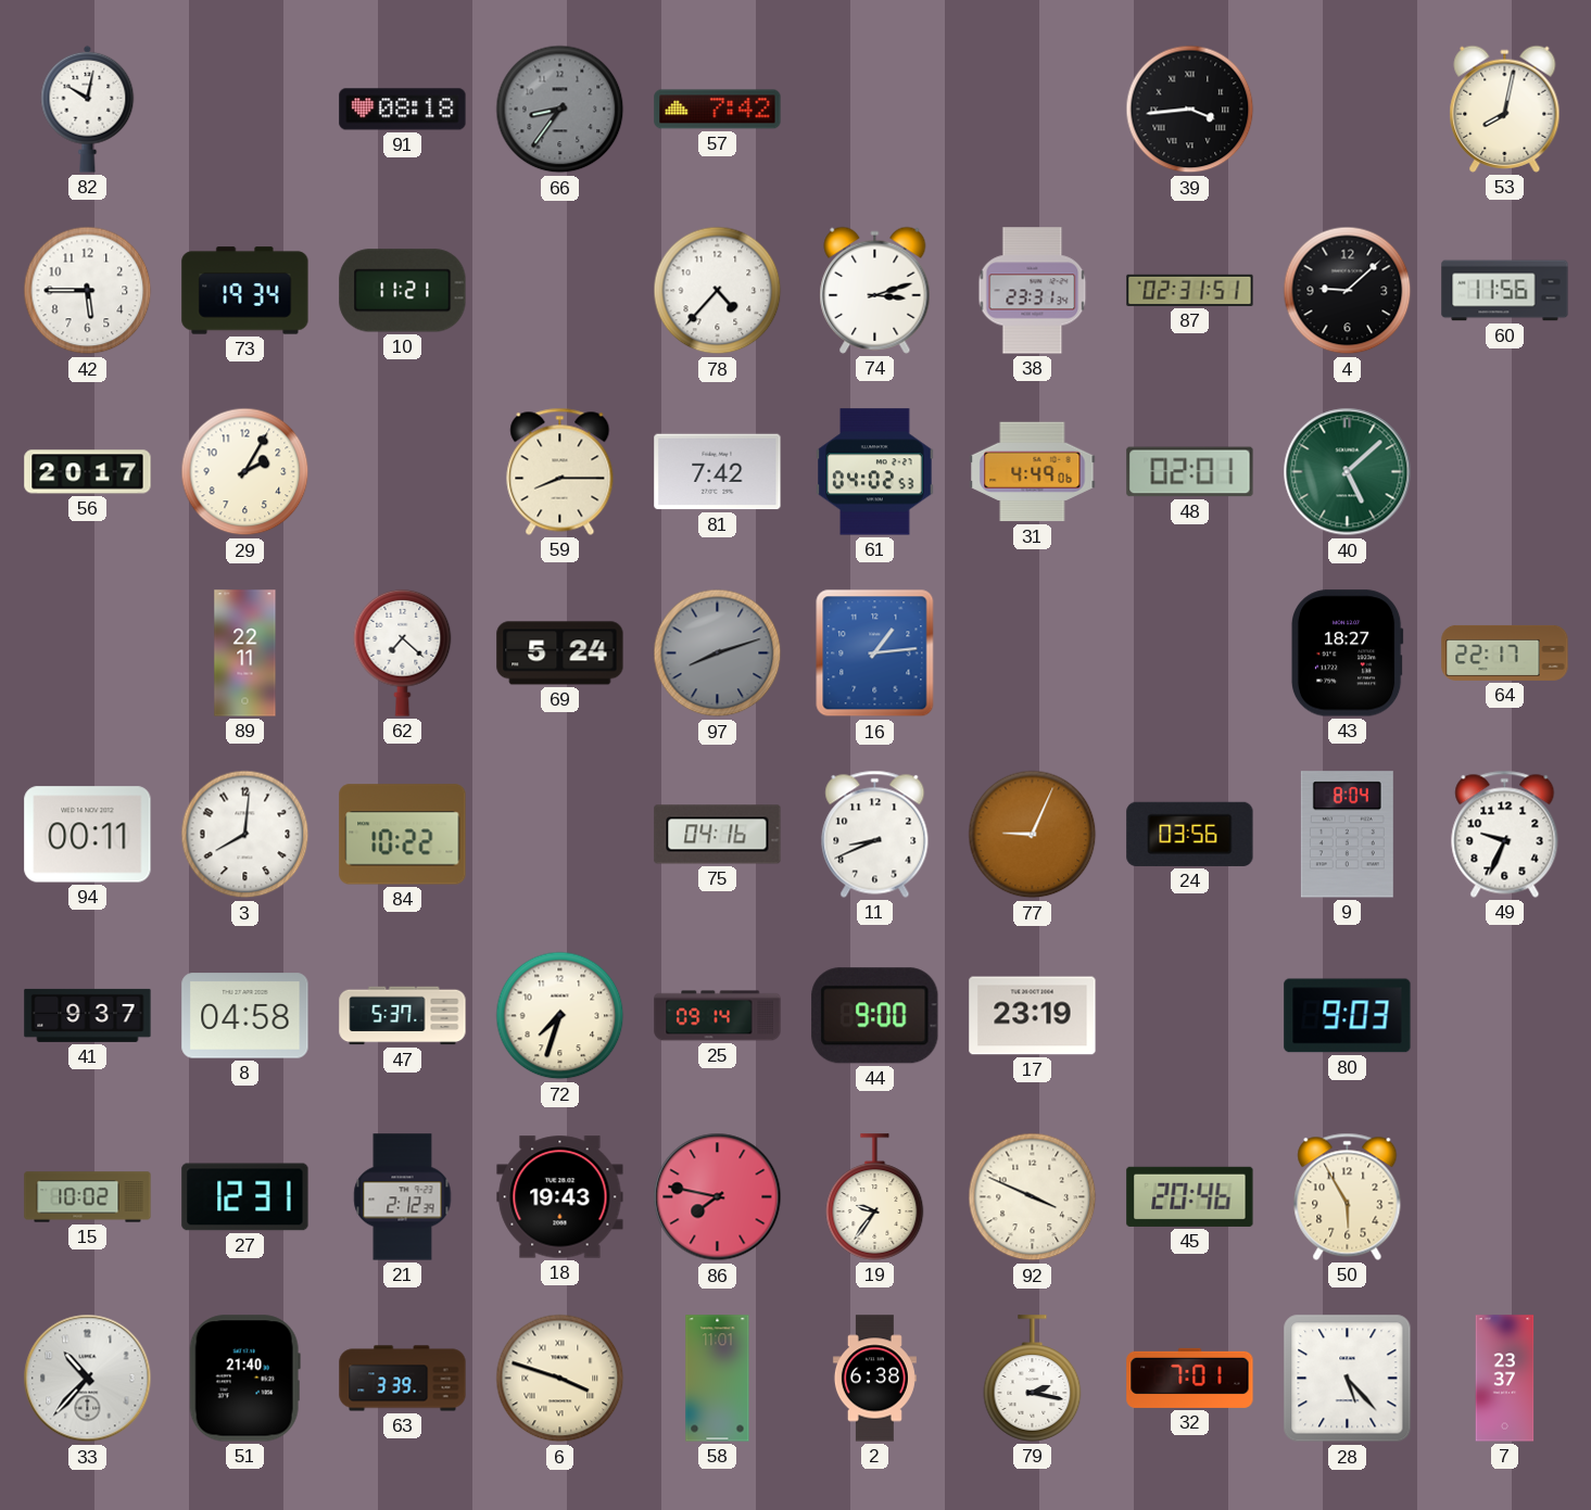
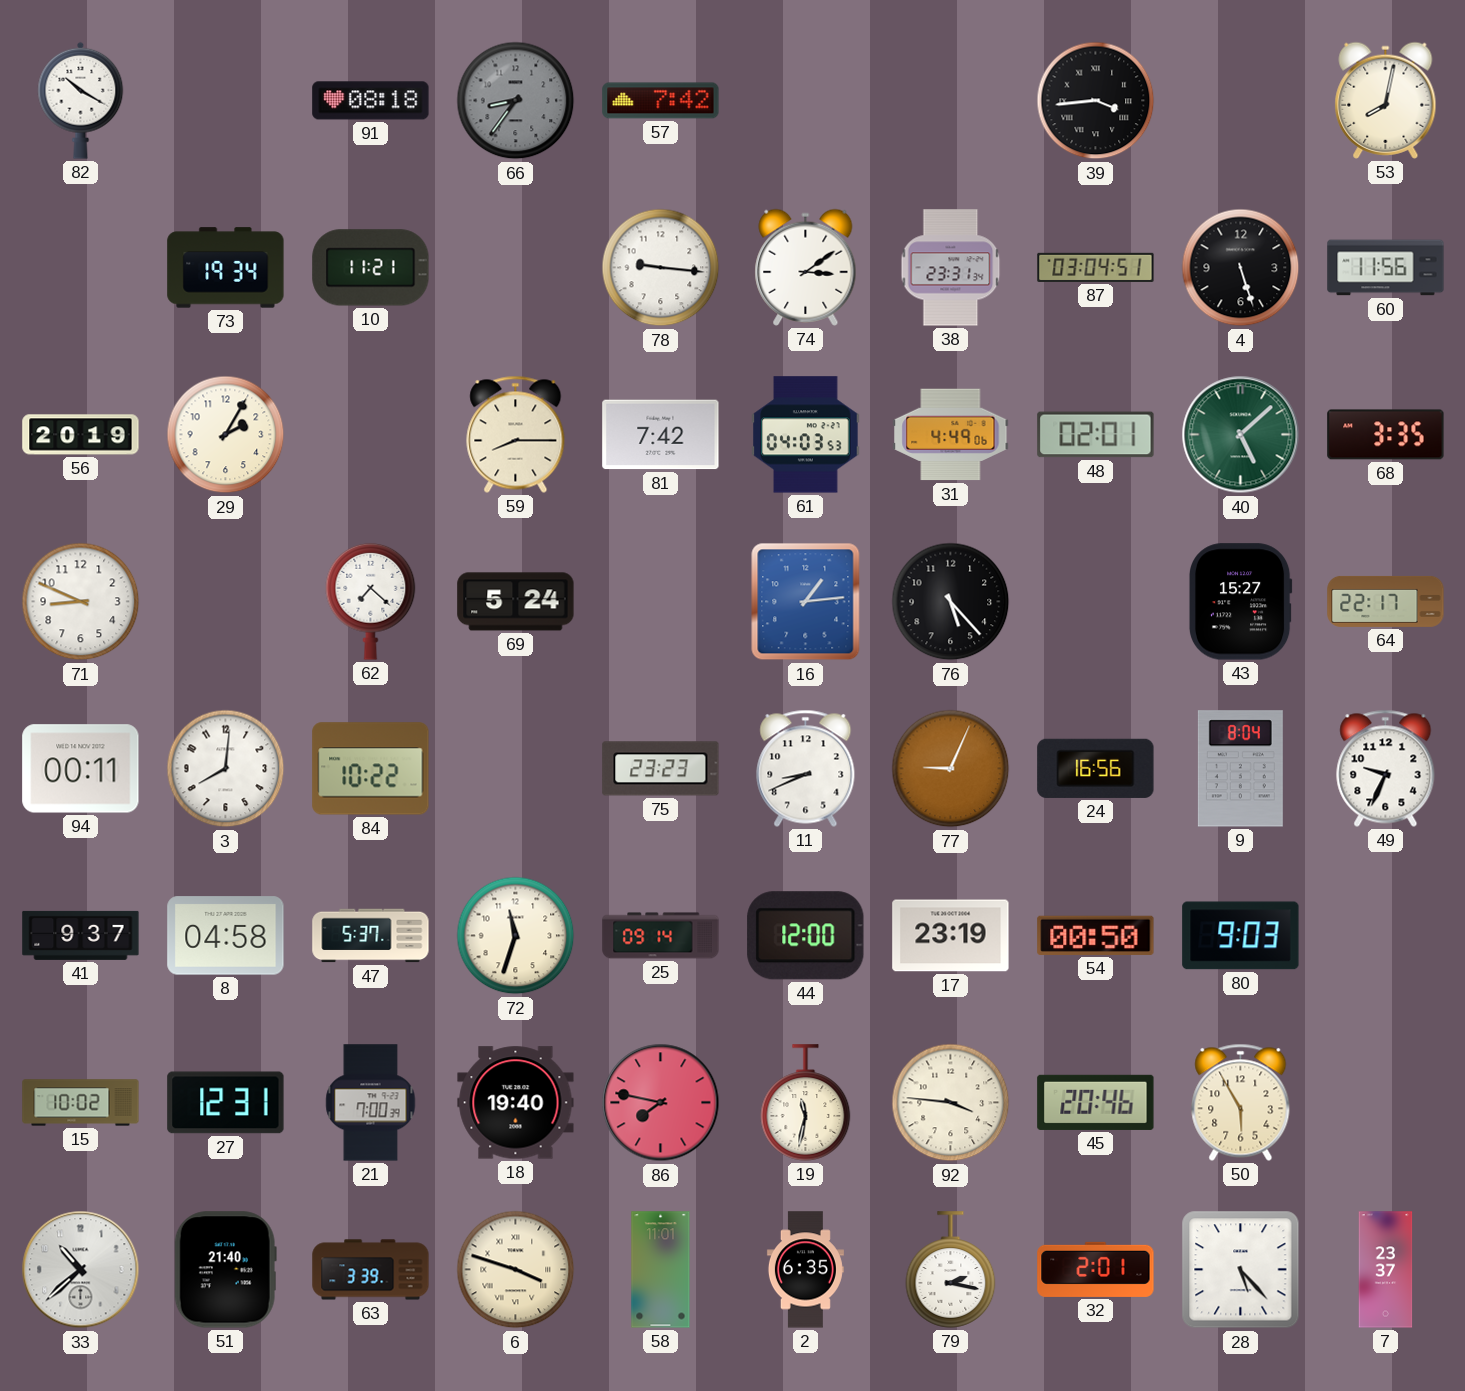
82: 10:02 -> 10:20 (81, 100)
42: 5:45 -> none (88, 291)
78: 4:37 -> 9:16 (661, 268)
74: 3:12 -> 3:09 (806, 267)
87: 02:31 -> 03:04 (1096, 267)
4: 9:08 -> 5:27 (1241, 268)
56: 20:17 -> 20:19 (81, 435)
61: 04:02 -> 04:03 (806, 435)
68: none -> 3:35 (1386, 435)
71: none -> 8:49 (81, 602)
89: 22:11 -> none (245, 654)
97: 8:12 -> none (718, 654)
76: none -> 5:23 (951, 602)
43: 18:27 -> 15:27 (1240, 602)
75: 04:16 -> 23:23 (661, 769)
24: 03:56 -> 16:56 (1096, 768)
72: 7:33 -> 11:33 (516, 936)
44: 9:00 -> 12:00 (806, 936)
54: none -> 00:50 (1096, 935)
21: 2:12 -> 7:00 (371, 1103)
18: 19:43 -> 19:40 (516, 1103)
19: 9:36 -> 11:32 (806, 1103)
92: 3:49 -> 3:46 (951, 1103)
33: 10:37 -> 10:38 (81, 1270)
2: 6:38 -> 6:35 (805, 1270)
32: 7:01 -> 2:01 (1096, 1269)
